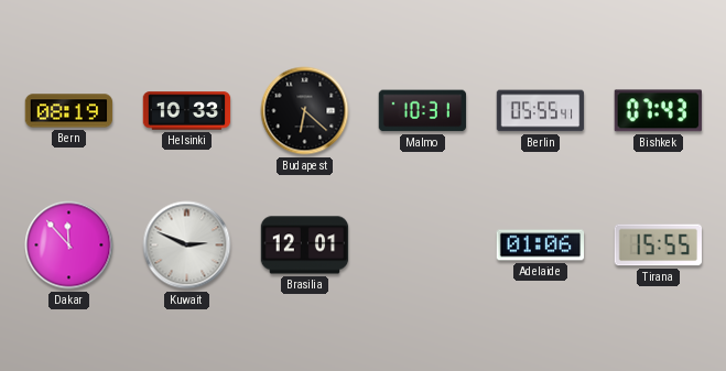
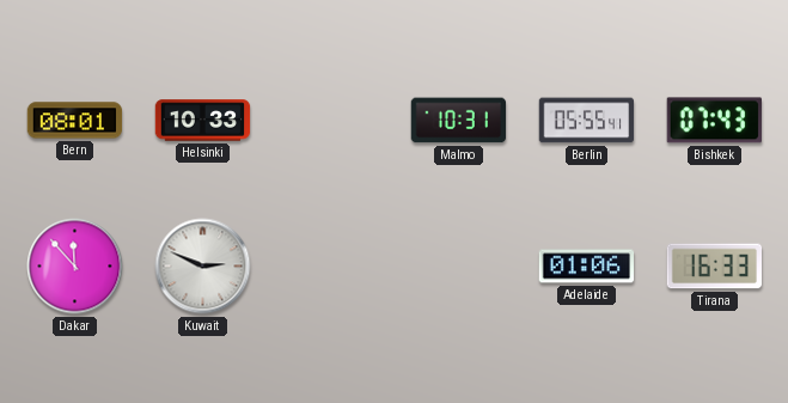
Bern: 08:19 -> 08:01 (75, 121)
Budapest: 6:22 -> none (305, 111)
Brasilia: 12:01 -> none (305, 245)
Tirana: 15:55 -> 16:33 (714, 267)
